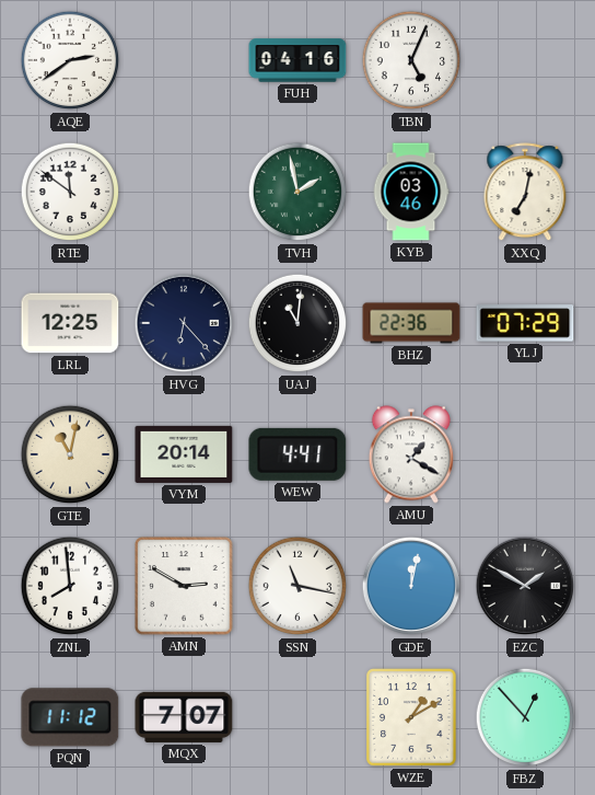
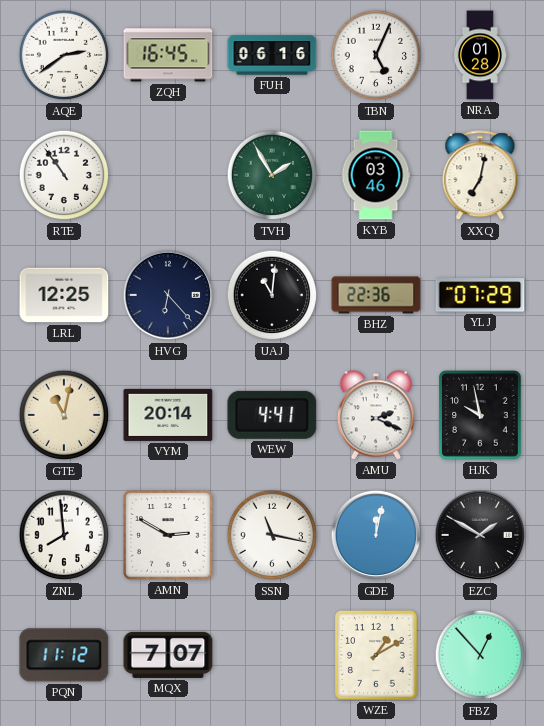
ZQH: none -> 16:45 (168, 55)
FUH: 04:16 -> 06:16 (272, 55)
NRA: none -> 01:28 (480, 55)
RTE: 11:51 -> 10:54 (64, 175)
TVH: 1:58 -> 1:55 (272, 175)
AMU: 1:20 -> 2:19 (376, 415)
HJK: none -> 9:58 (481, 416)
